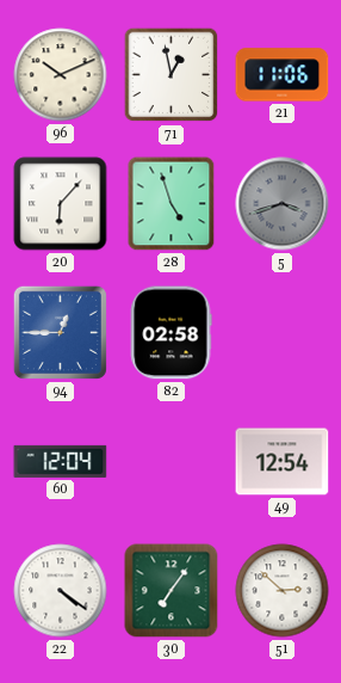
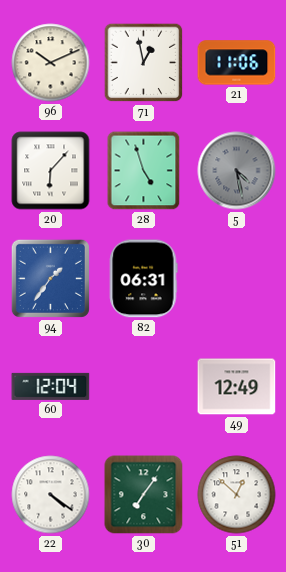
5: 3:42 -> 4:28 (237, 171)
94: 12:45 -> 1:36 (50, 278)
82: 02:58 -> 06:31 (143, 279)
49: 12:54 -> 12:49 (237, 387)
51: 2:52 -> 12:52 (237, 495)
